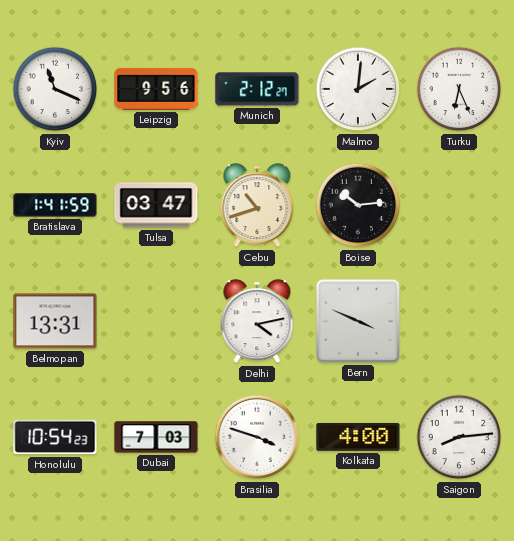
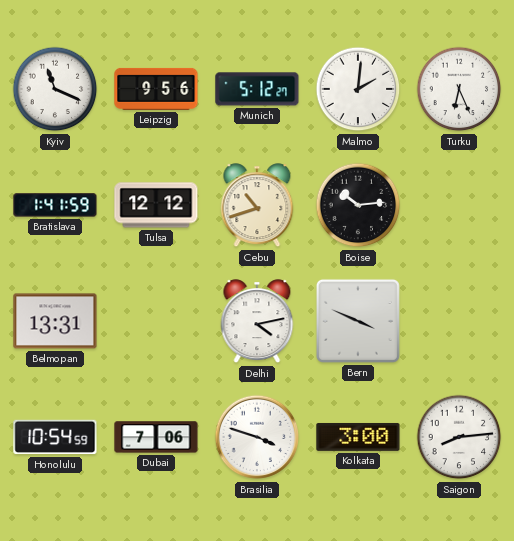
Munich: 2:12 -> 5:12 (257, 89)
Tulsa: 03:47 -> 12:12 (156, 205)
Honolulu: 10:54:23 -> 10:54:59 (55, 437)
Dubai: 7:03 -> 7:06 (156, 437)
Kolkata: 4:00 -> 3:00 (358, 437)
